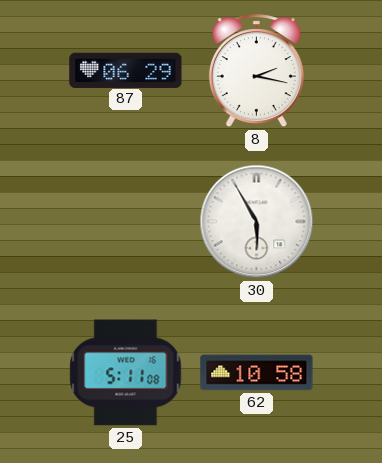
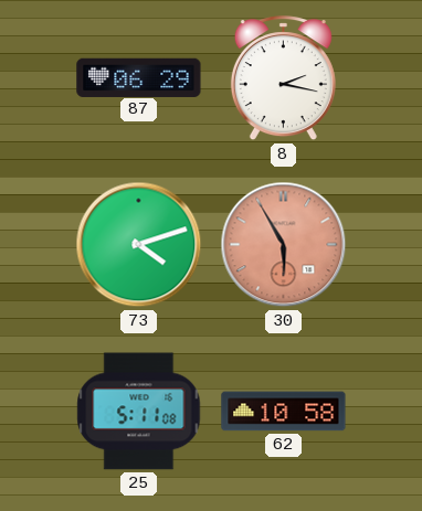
73: none -> 4:12 (139, 245)
30 dial: white -> salmon (284, 245)
